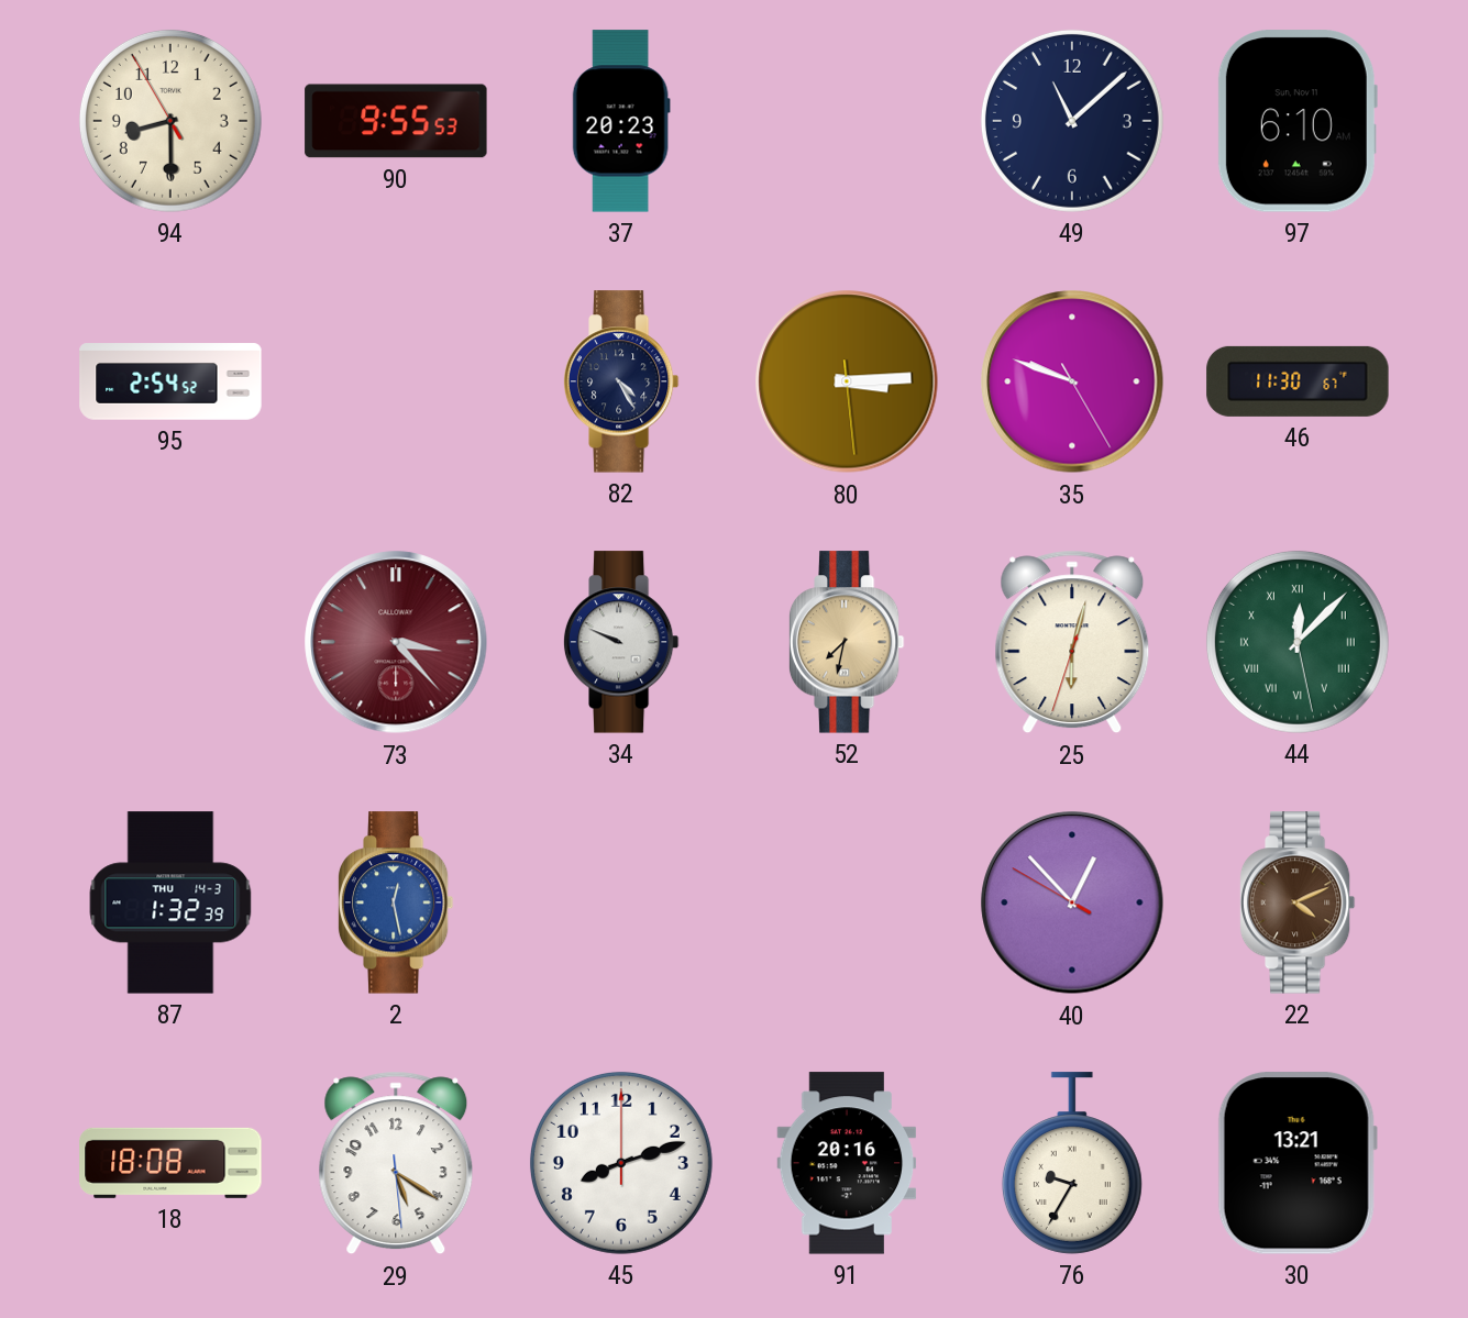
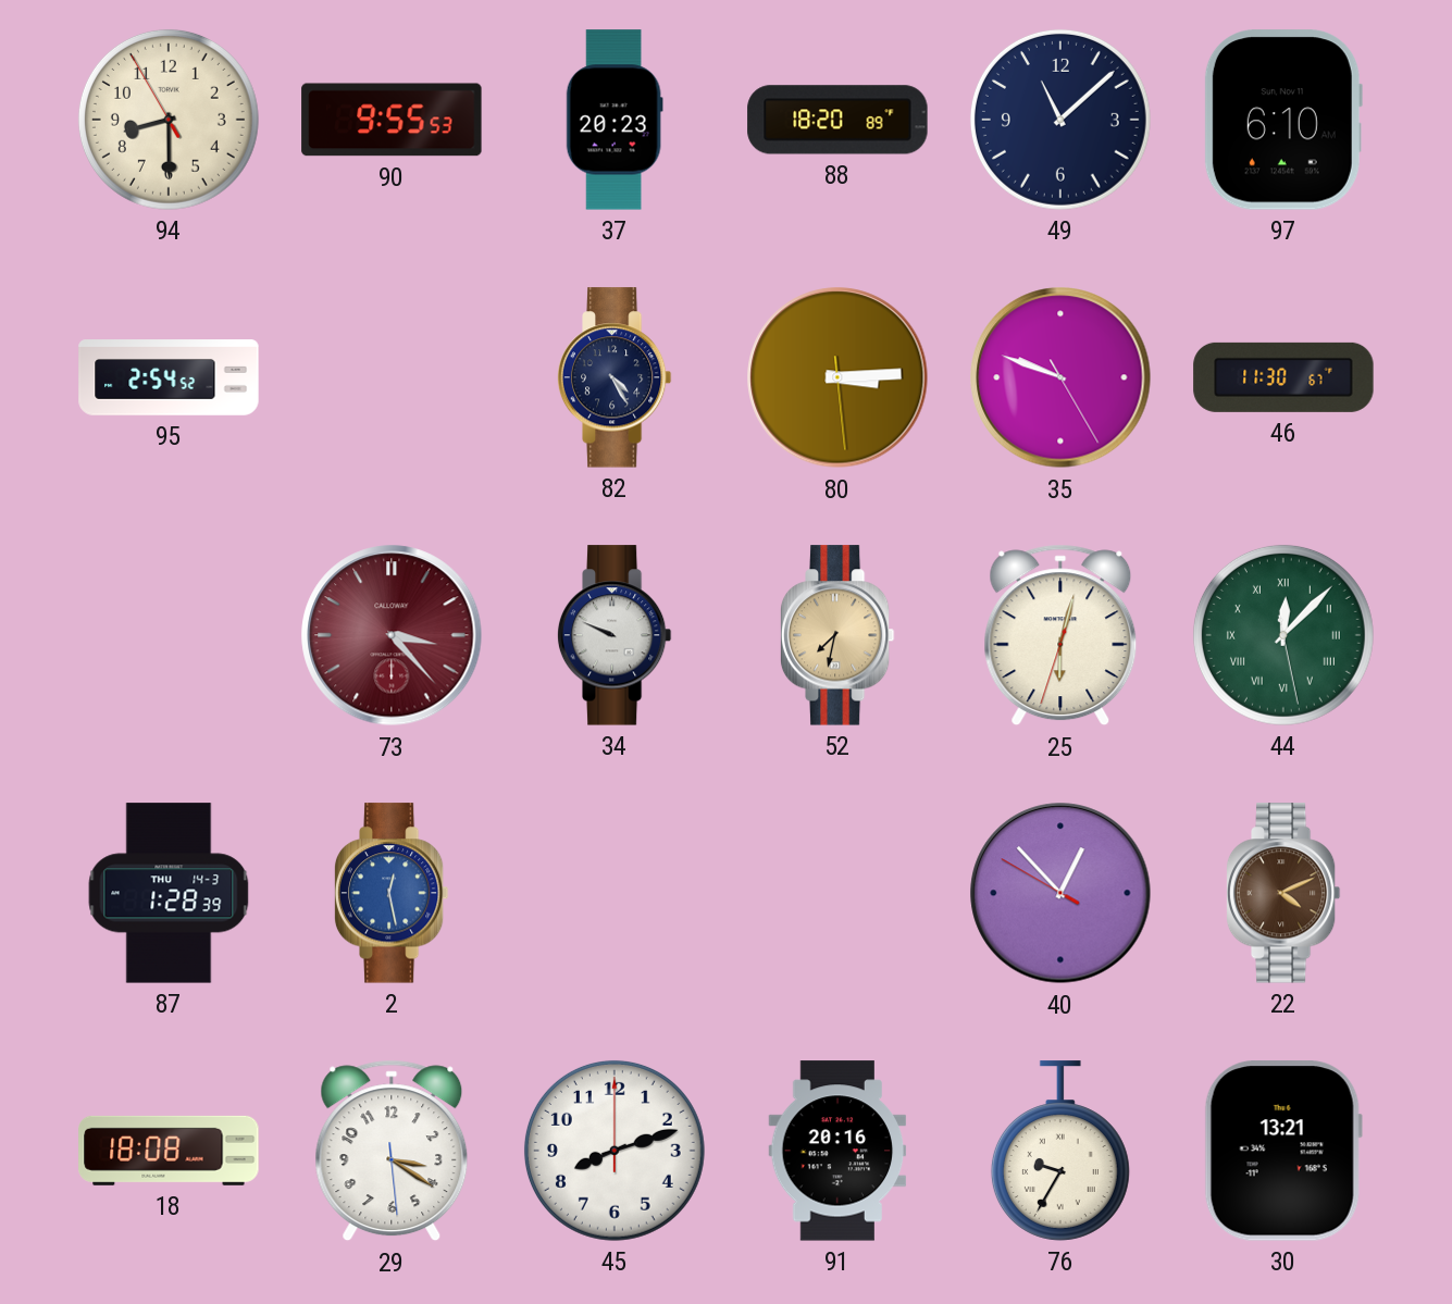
88: none -> 18:20 (837, 120)
87: 1:32 -> 1:28 (169, 893)
29: 5:20 -> 3:20 (392, 1151)
